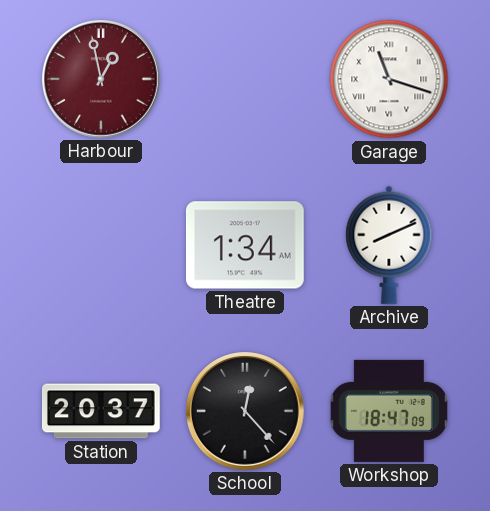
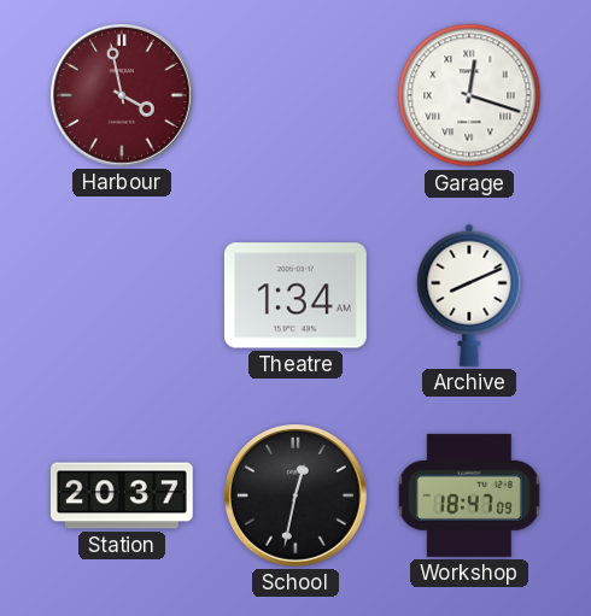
Harbour: 12:58 -> 3:58 (123, 96)
Garage: 11:18 -> 12:18 (469, 95)
School: 12:23 -> 12:32 (297, 497)
